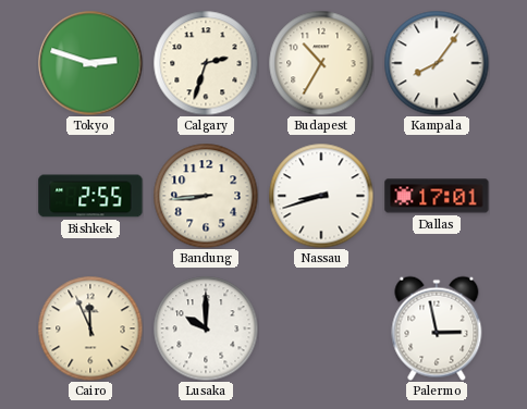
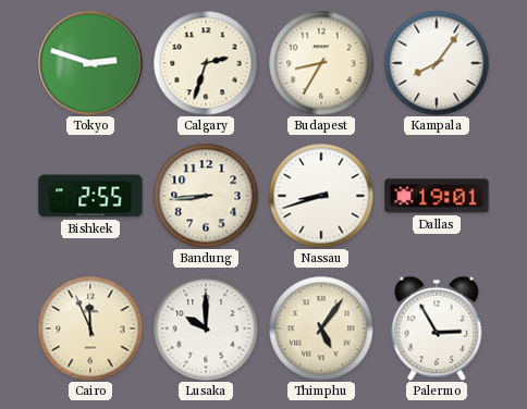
Budapest: 10:35 -> 8:35 (321, 63)
Dallas: 17:01 -> 19:01 (437, 196)
Thimphu: none -> 5:06 (321, 329)
Palermo: 2:58 -> 2:55 (437, 329)
